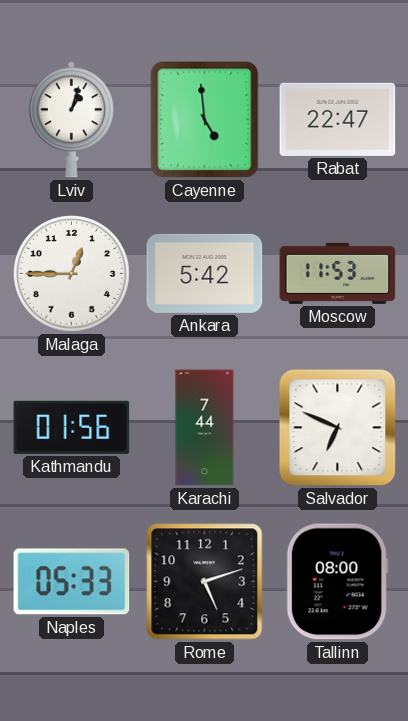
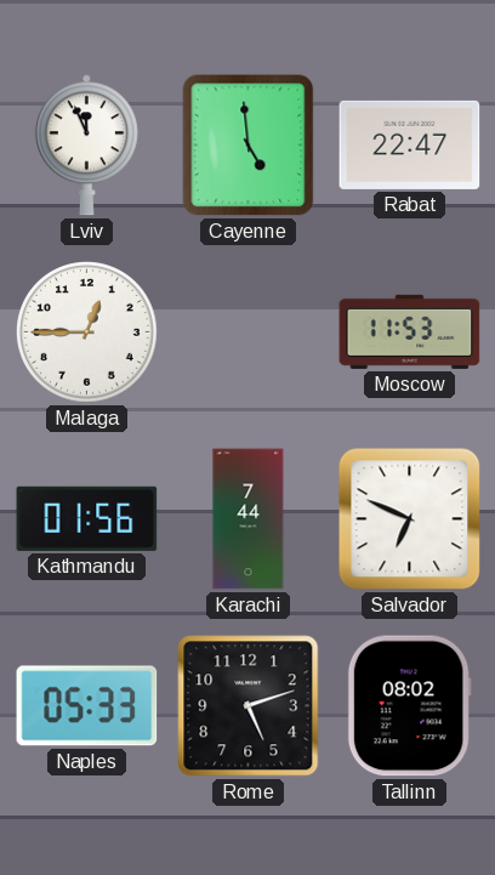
Lviv: 1:03 -> 11:56 (86, 146)
Ankara: 5:42 -> none (205, 273)
Tallinn: 08:00 -> 08:02 (409, 706)
